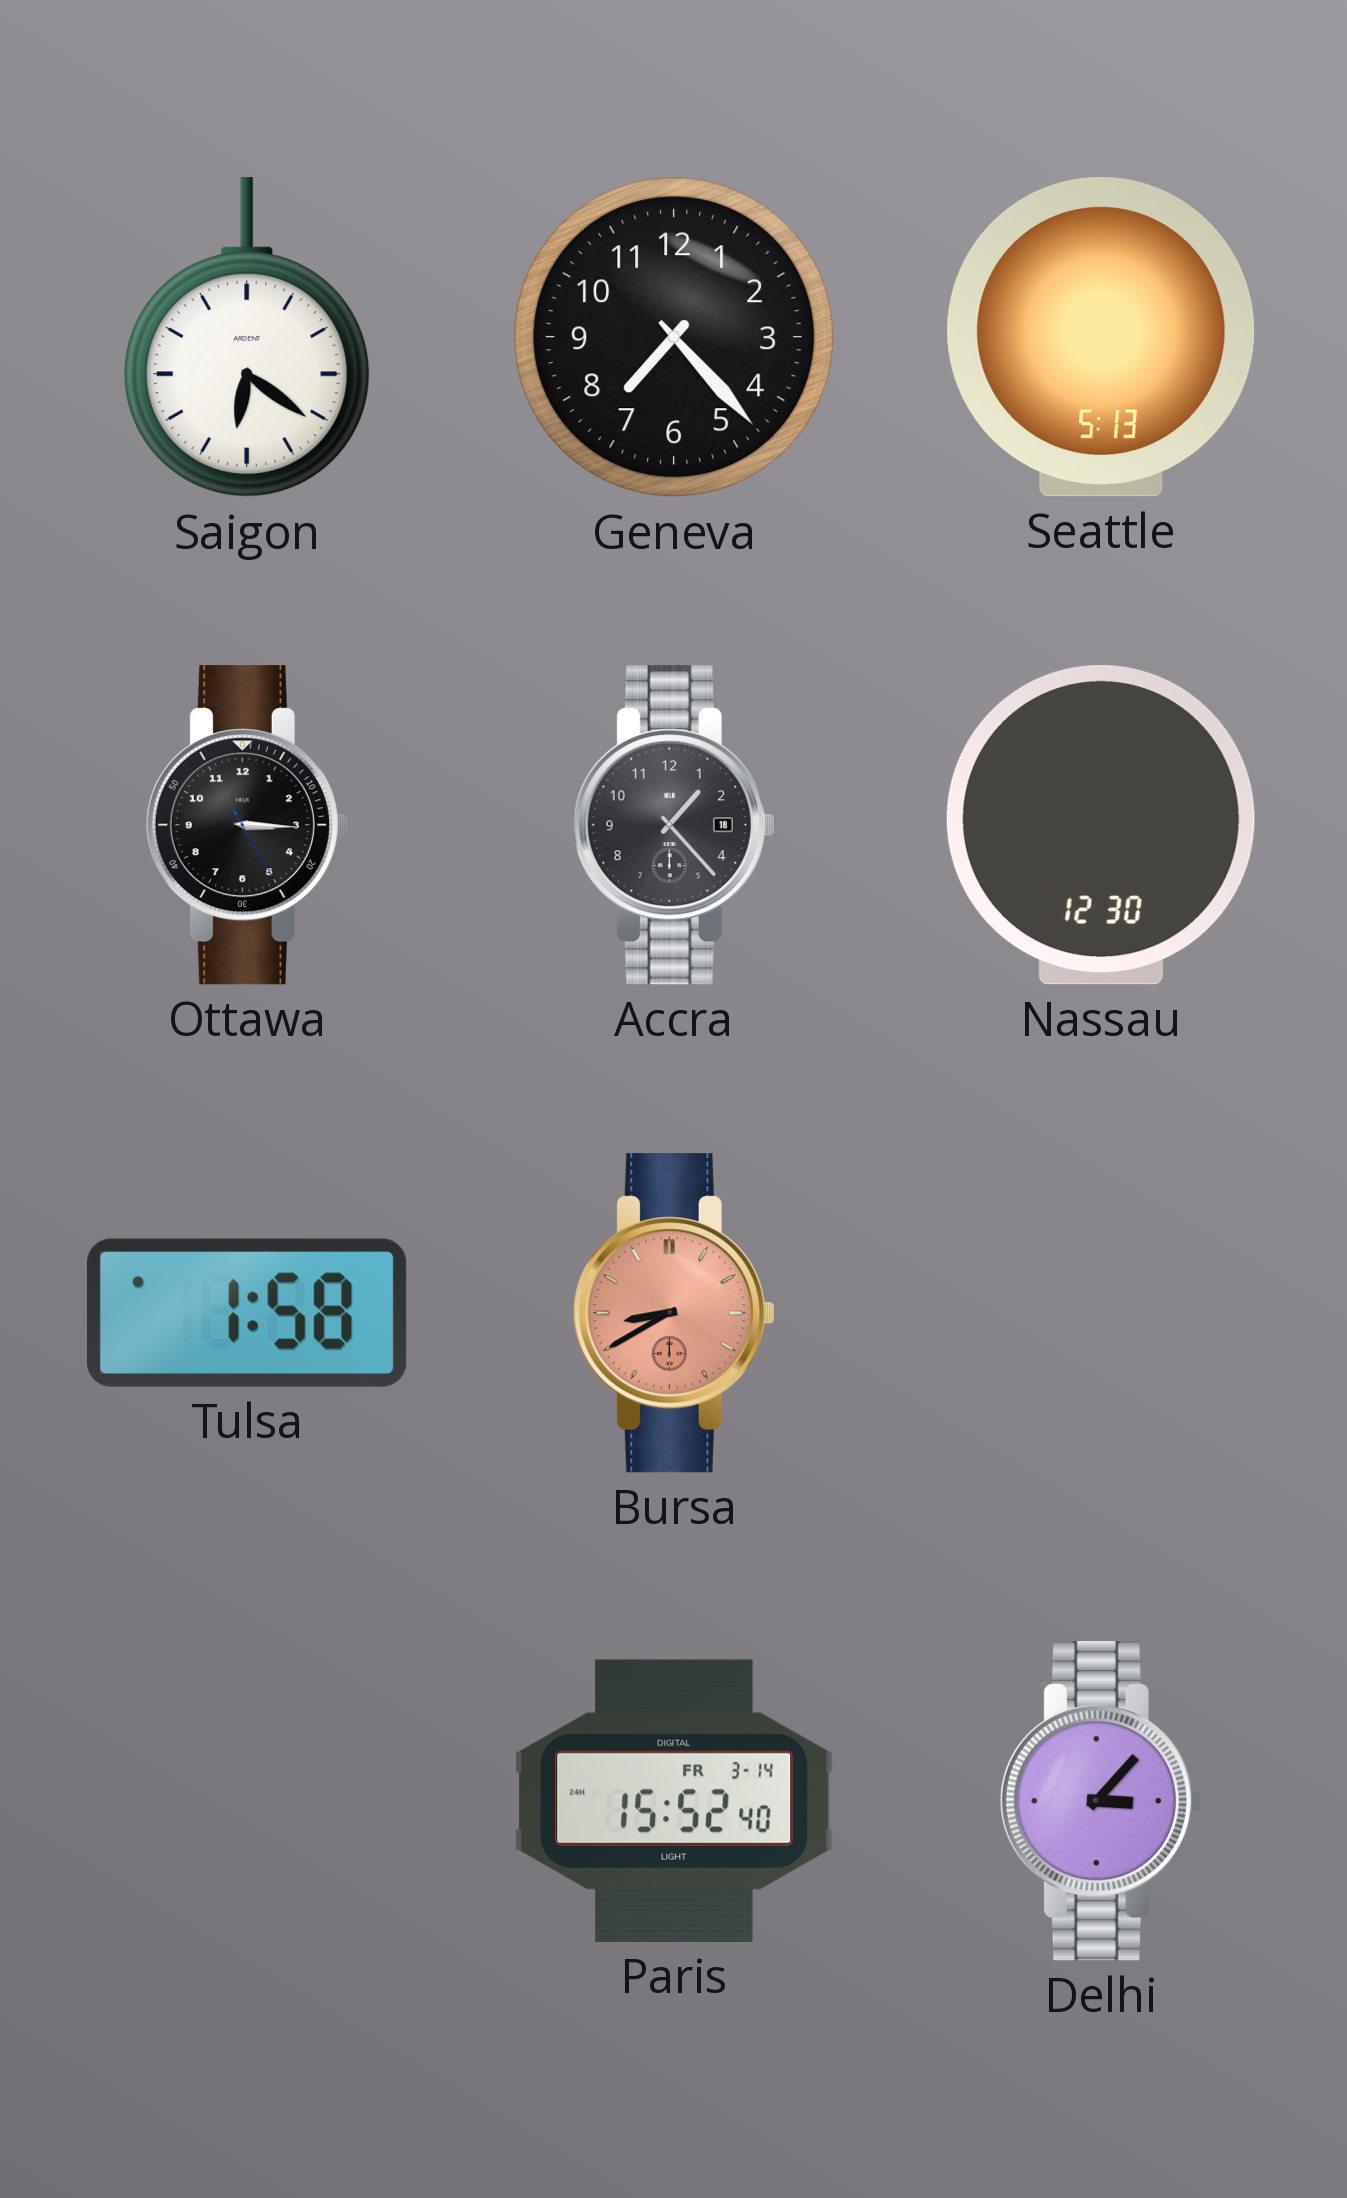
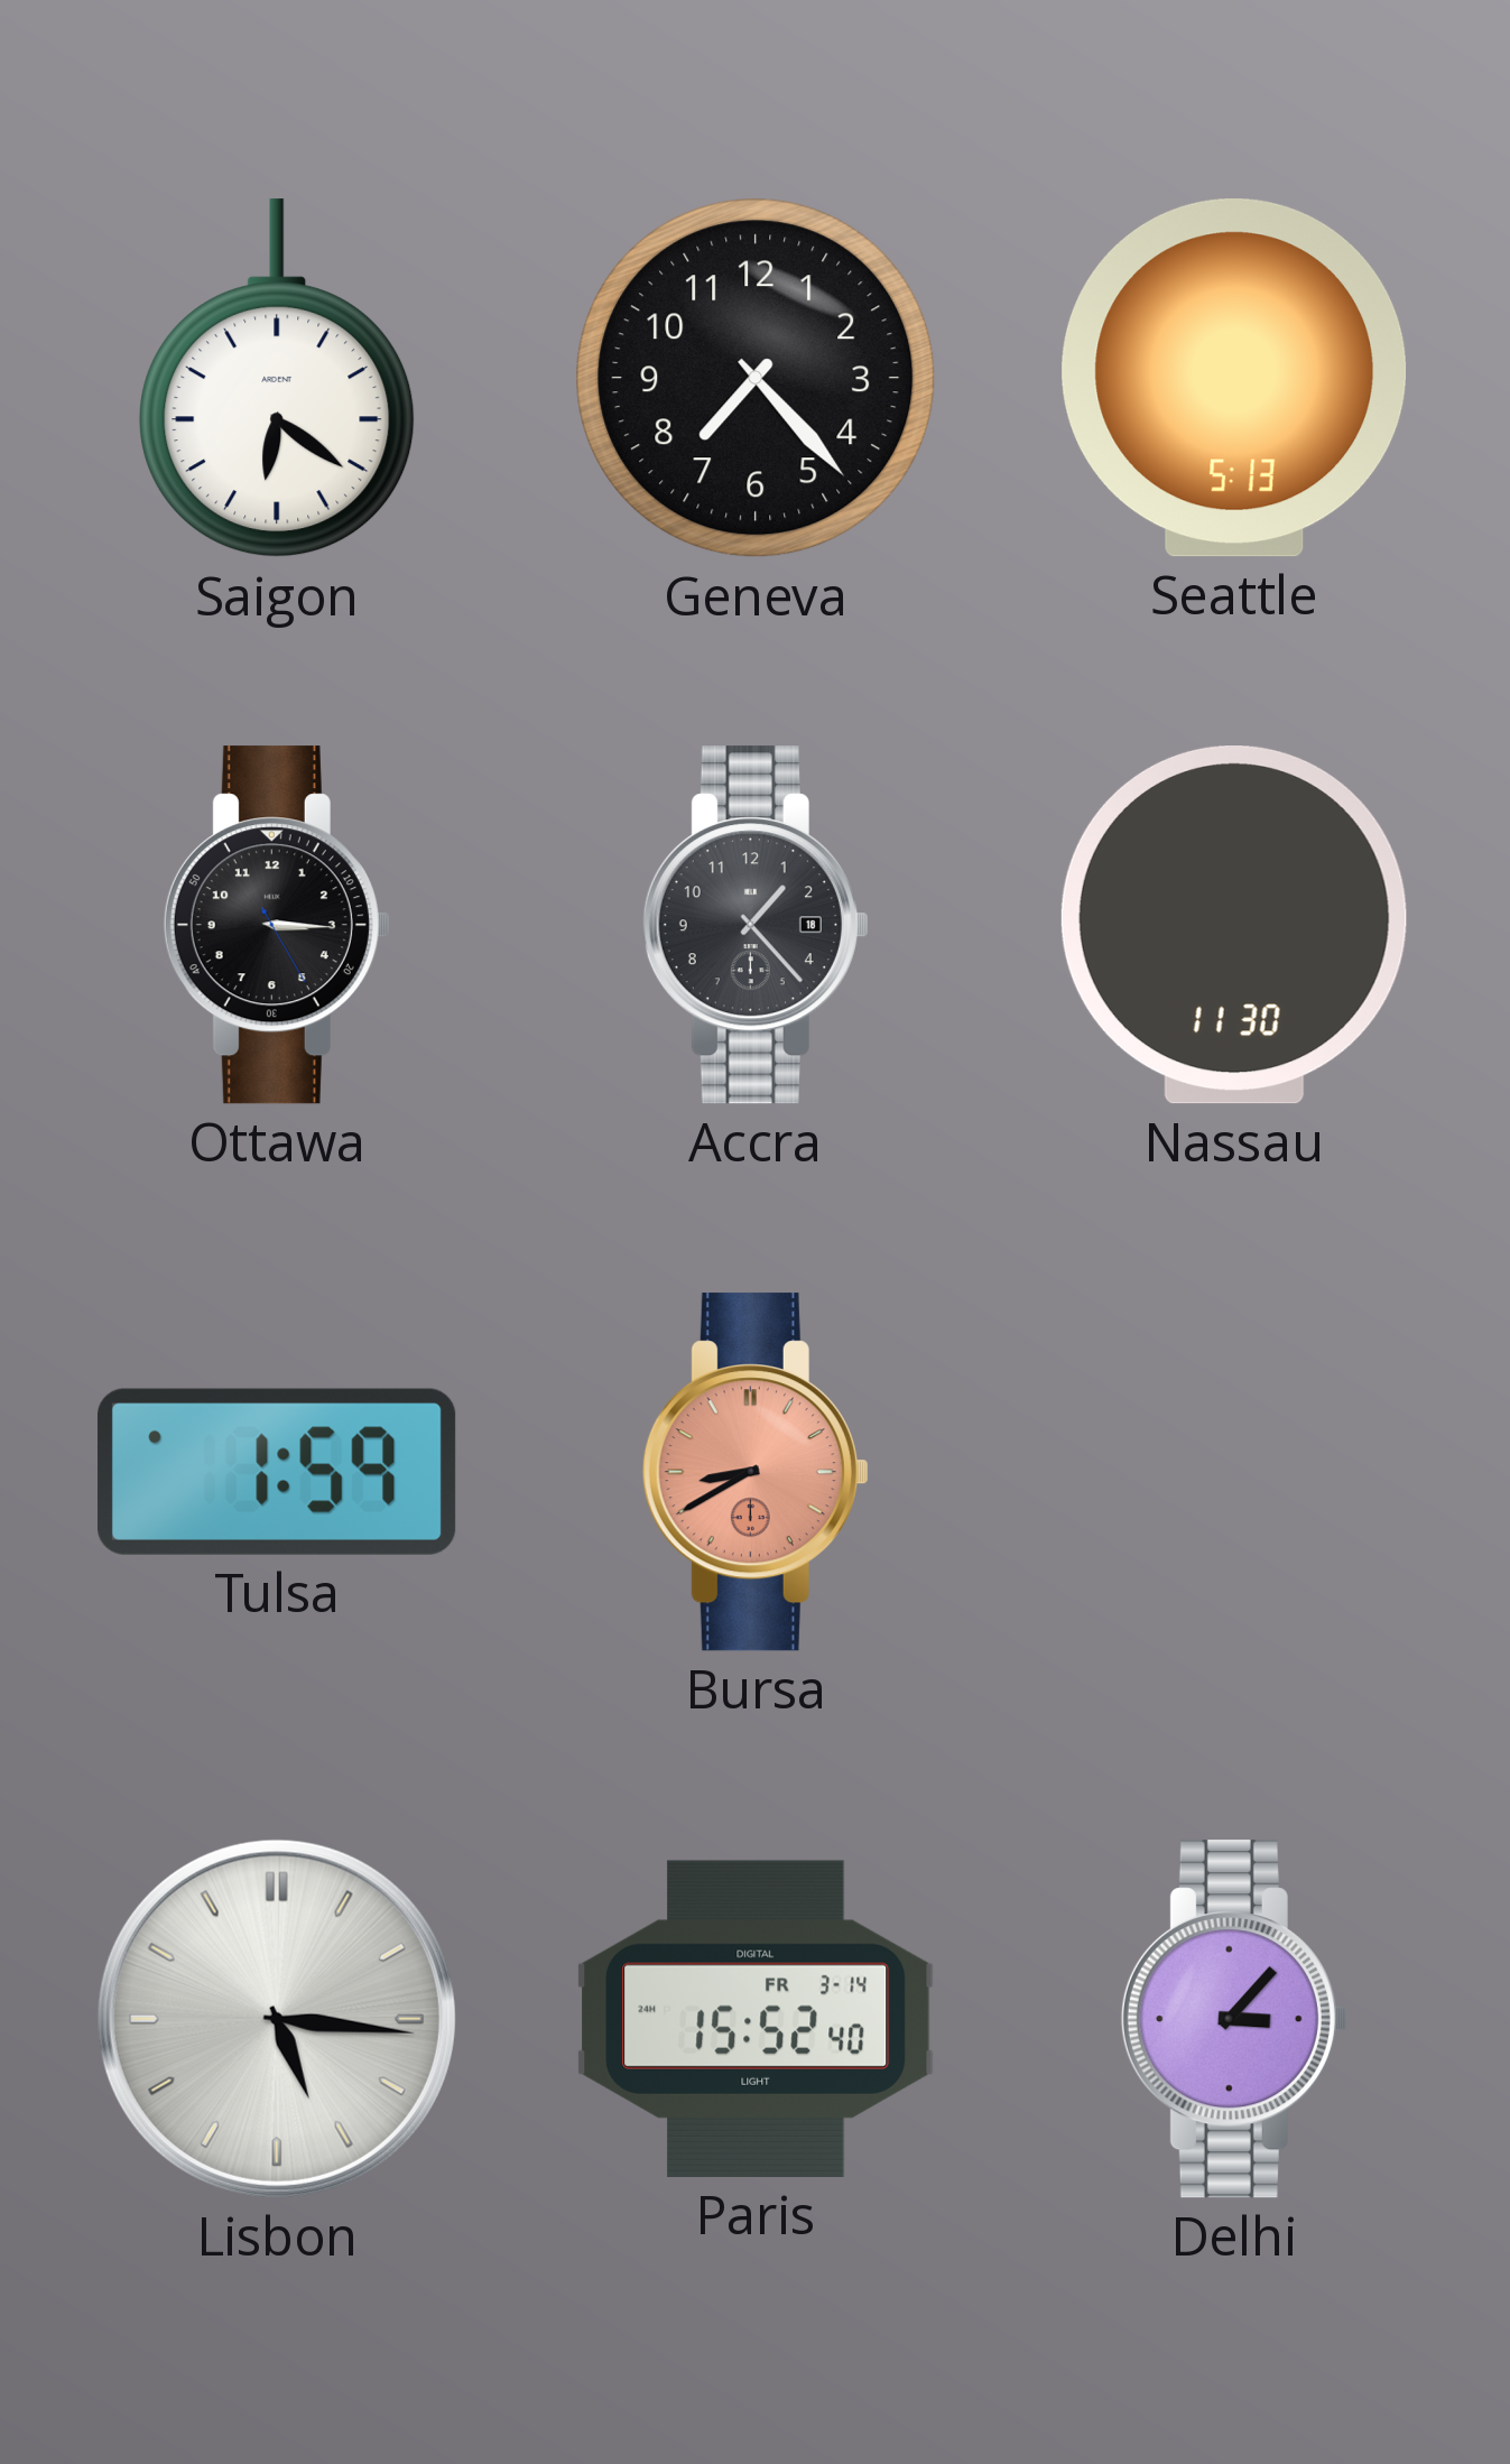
Nassau: 12:30 -> 11:30 (1234, 926)
Tulsa: 1:58 -> 1:59 (278, 1472)
Lisbon: none -> 5:16 (277, 2019)
